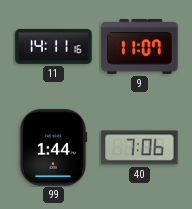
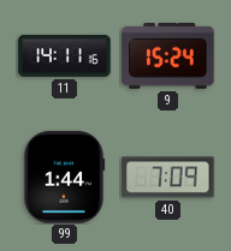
9: 11:07 -> 15:24 (168, 56)
40: 7:06 -> 7:09 (168, 178)
